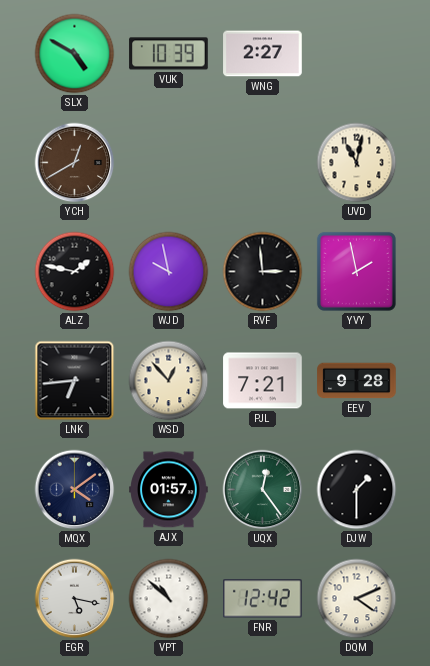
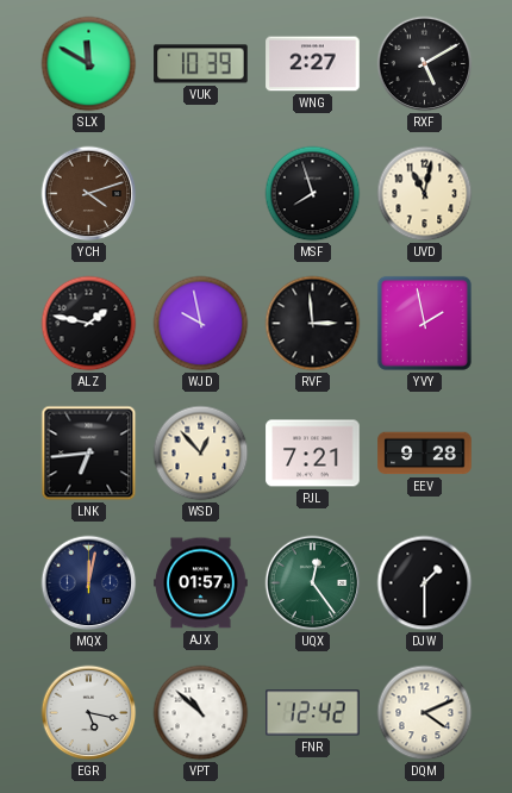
SLX: 4:50 -> 11:50 (89, 64)
RXF: none -> 5:10 (425, 64)
YCH: 12:40 -> 4:12 (89, 194)
MSF: none -> 7:57 (313, 194)
MQX: 4:09 -> 12:02 (89, 583)
